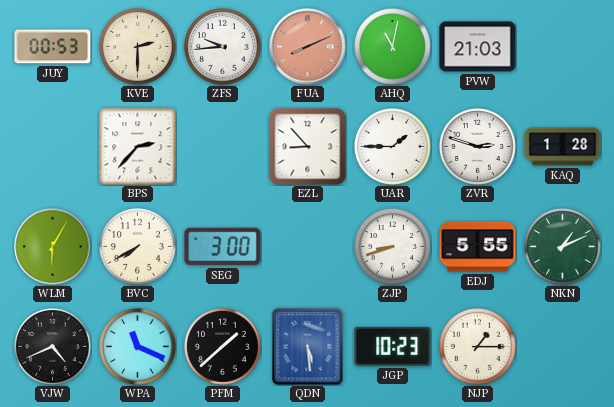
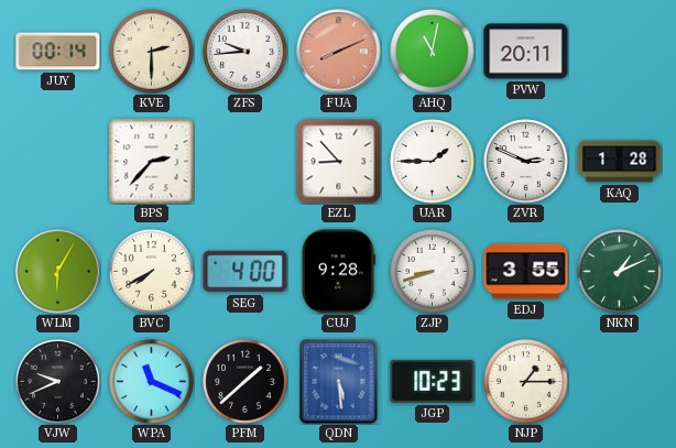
JUY: 00:53 -> 00:14 (58, 52)
PVW: 21:03 -> 20:11 (526, 52)
ZVR: 2:48 -> 2:49 (526, 162)
SEG: 3:00 -> 4:00 (246, 272)
CUJ: none -> 9:28 (338, 272)
EDJ: 5:55 -> 3:55 (526, 272)
VJW: 4:41 -> 9:41 (58, 382)
